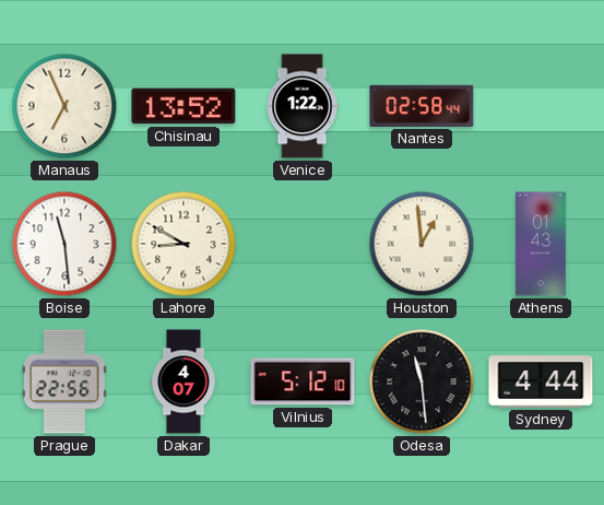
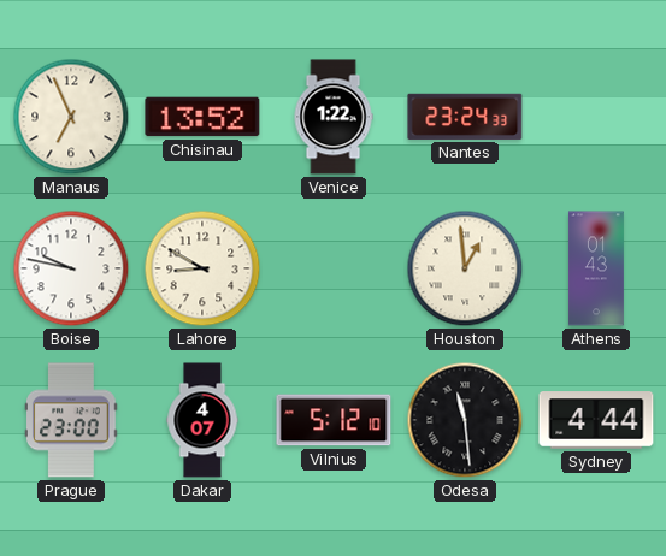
Nantes: 02:58 -> 23:24 (465, 117)
Boise: 11:29 -> 9:47 (71, 268)
Prague: 22:56 -> 23:00 (72, 420)
